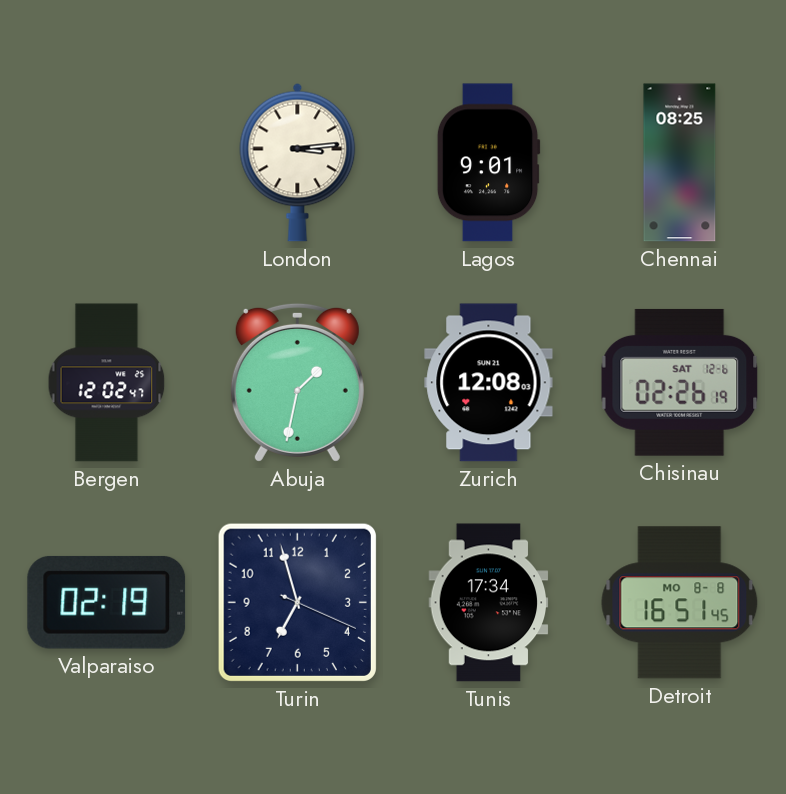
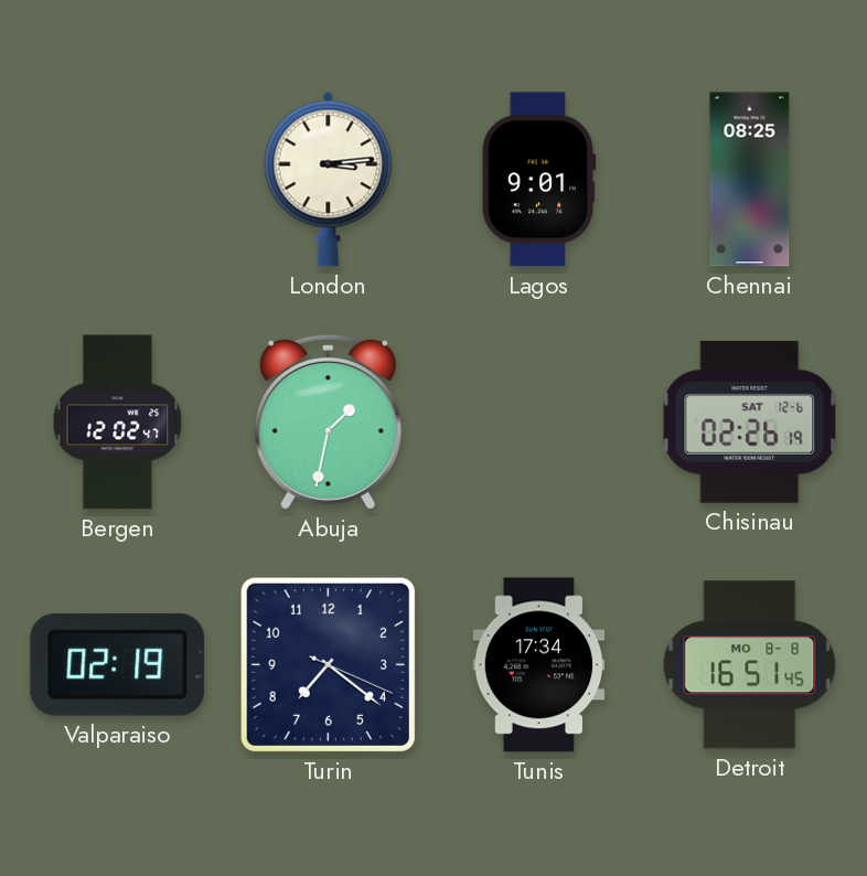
Zurich: 12:08 -> none (489, 383)
Turin: 6:57 -> 7:21 (328, 664)
